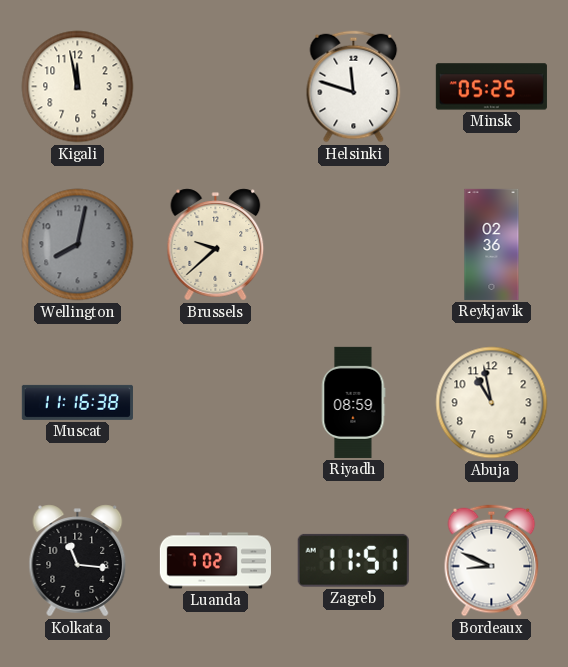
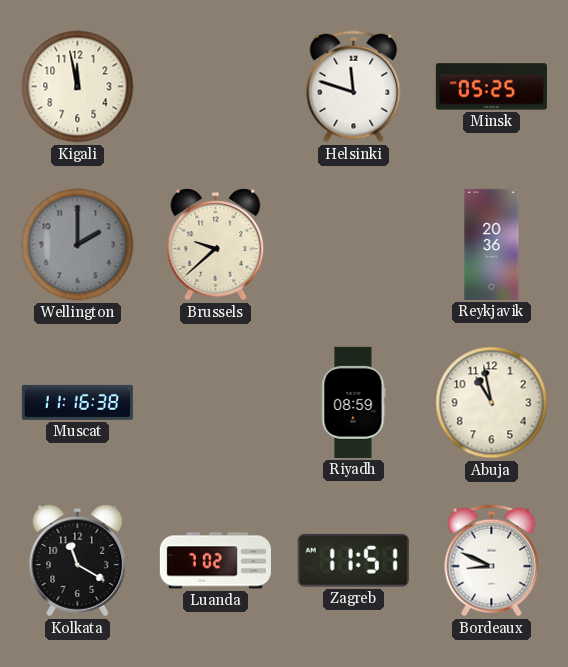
Wellington: 8:02 -> 2:00 (78, 245)
Reykjavik: 02:36 -> 20:36 (492, 244)
Kolkata: 11:16 -> 11:20 (78, 561)
